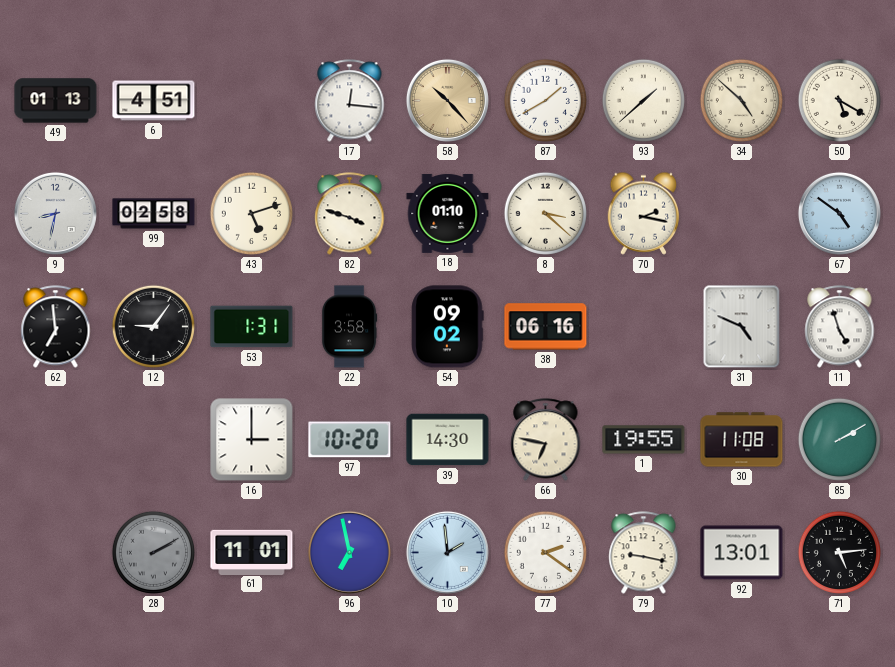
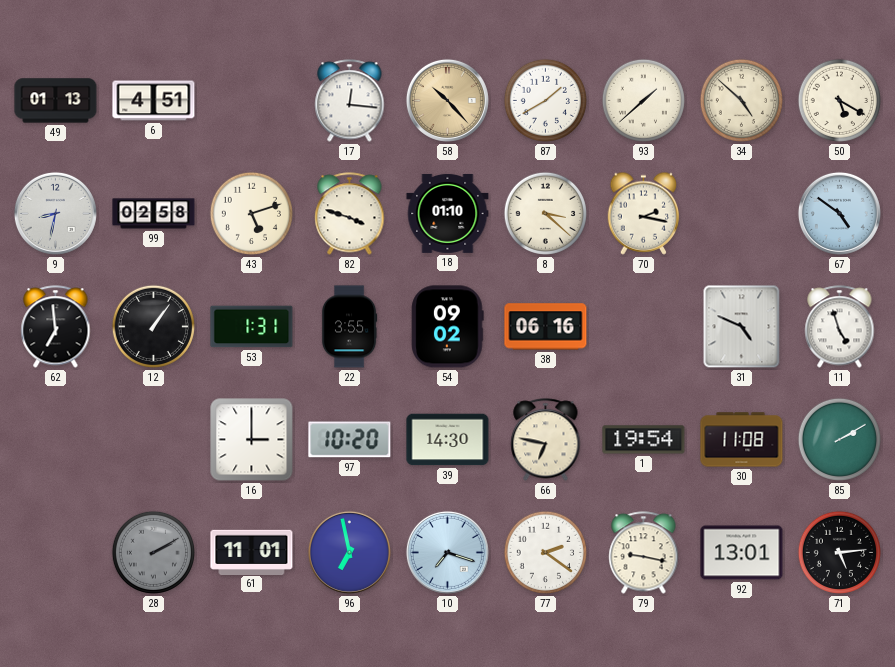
12: 9:06 -> 1:06 (153, 326)
22: 3:58 -> 3:55 (349, 327)
1: 19:55 -> 19:54 (644, 440)
10: 1:59 -> 7:18 (447, 552)
